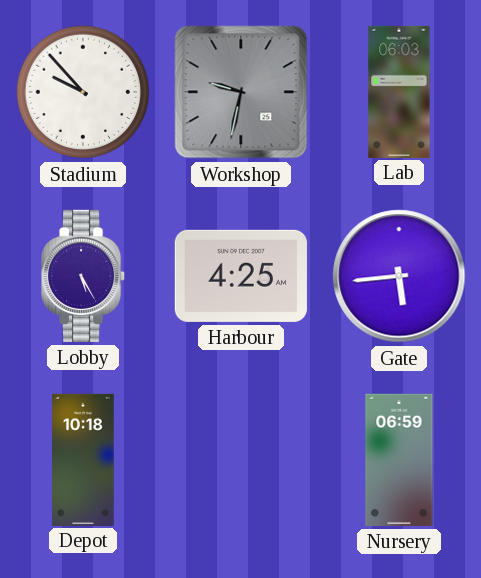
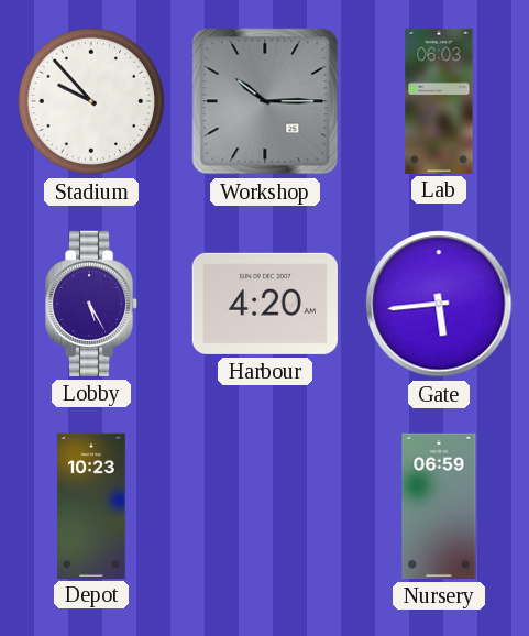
Workshop: 9:32 -> 10:15 (265, 101)
Harbour: 4:25 -> 4:20 (265, 304)
Depot: 10:18 -> 10:23 (91, 505)
